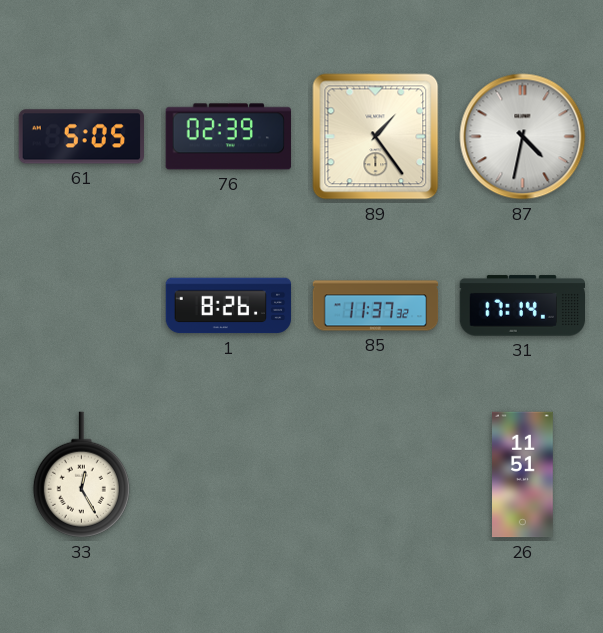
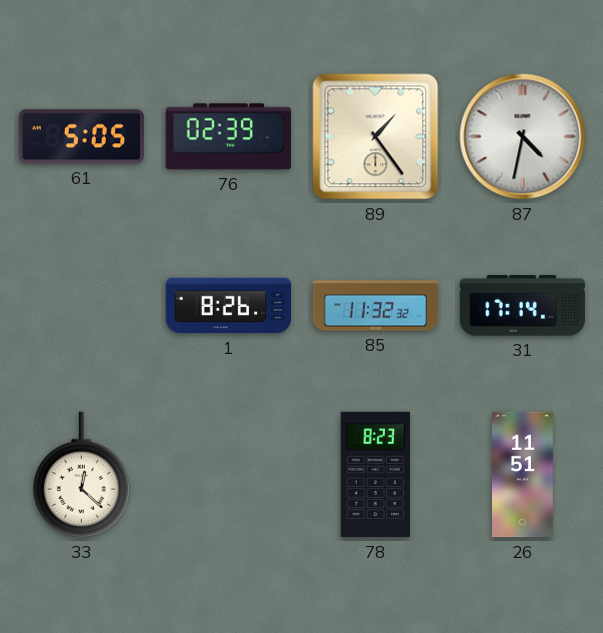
85: 11:37 -> 11:32 (376, 306)
33: 12:25 -> 12:22 (81, 475)
78: none -> 8:23 (375, 475)
